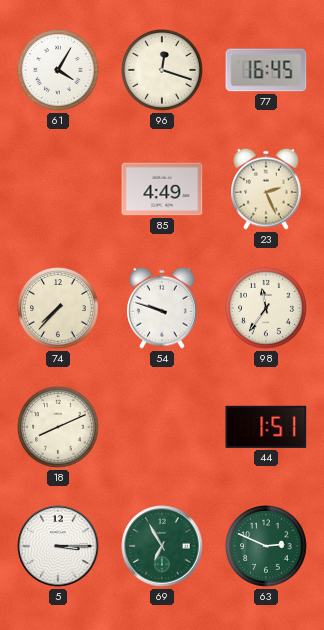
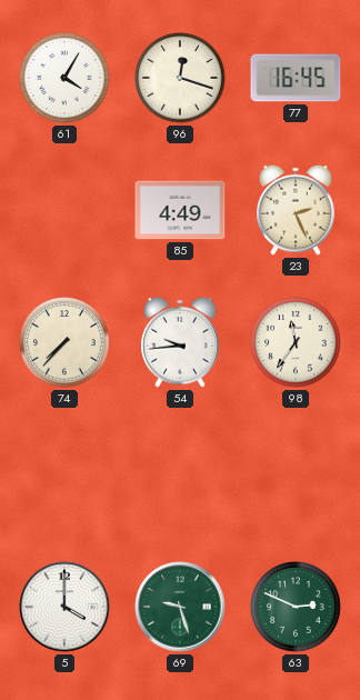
54: 9:48 -> 9:44 (181, 342)
18: 8:11 -> none (58, 427)
44: 1:51 -> none (266, 427)
5: 3:15 -> 4:00 (64, 607)
69: 6:55 -> 9:27 (180, 607)
